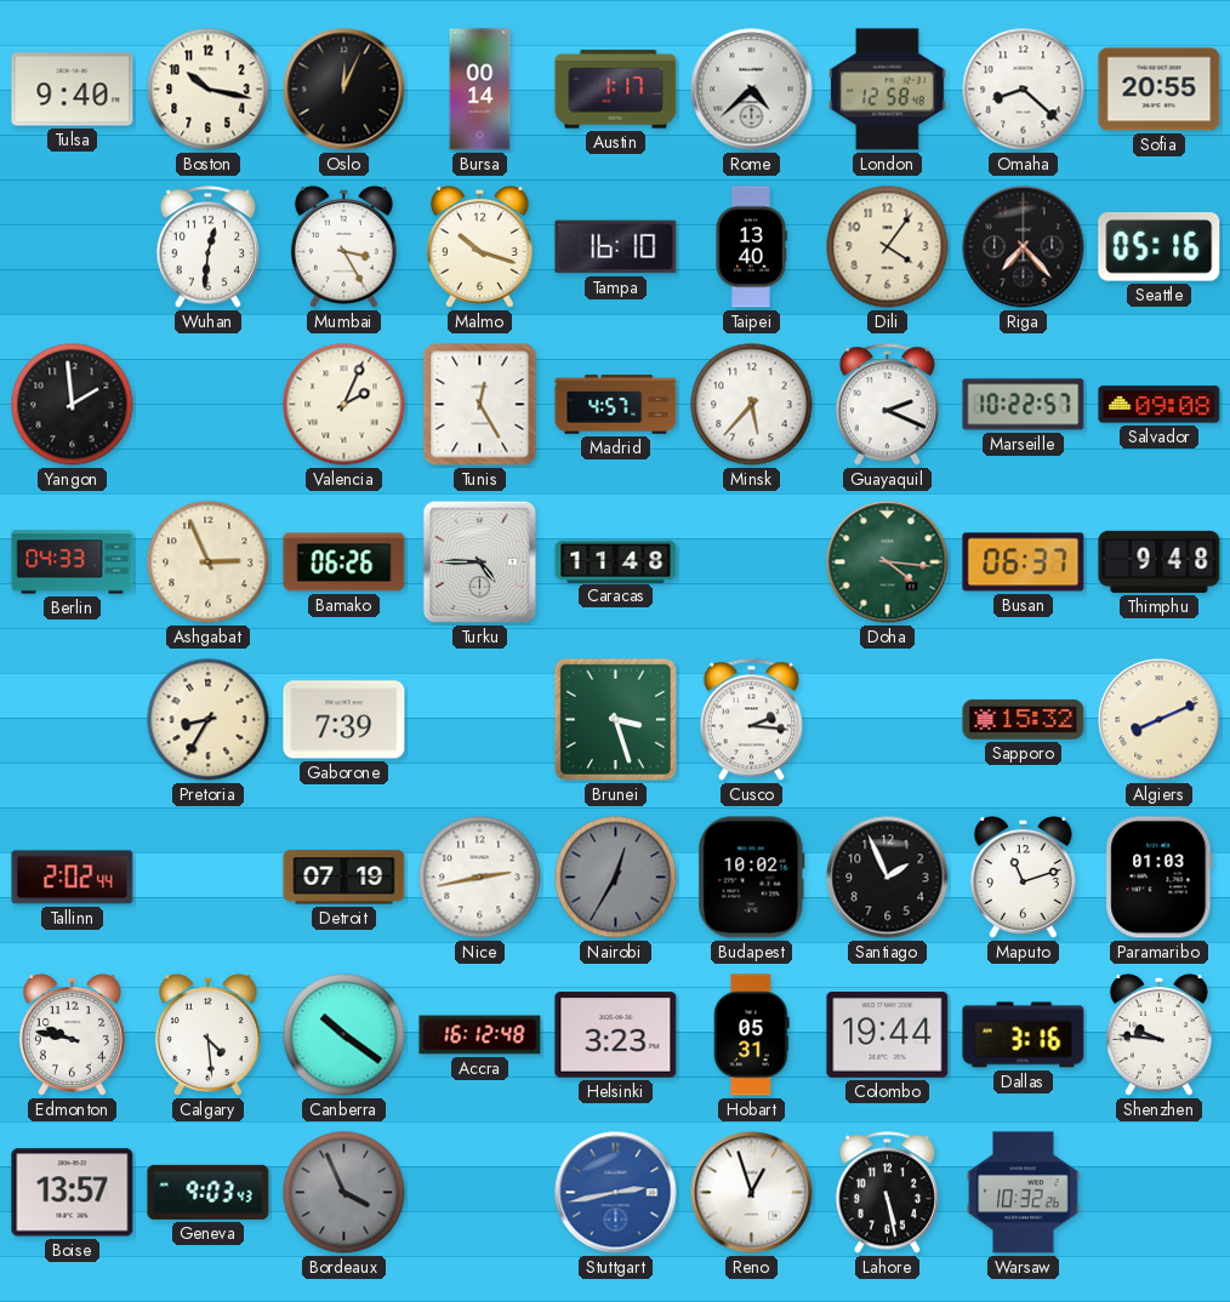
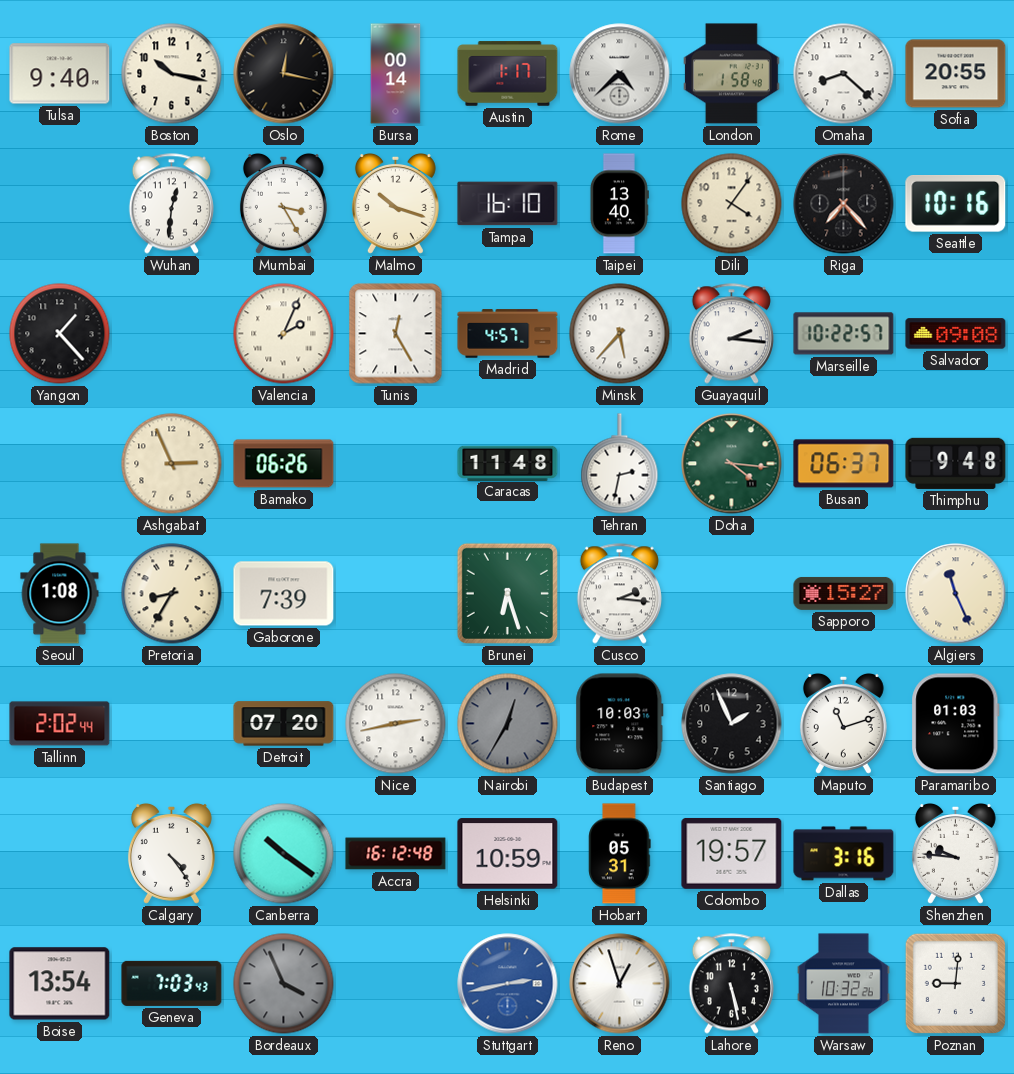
Oslo: 12:04 -> 12:17 (284, 74)
London: 12:58 -> 1:58 (732, 74)
Seattle: 05:16 -> 10:16 (956, 204)
Yangon: 1:59 -> 1:23 (60, 334)
Guayaquil: 2:19 -> 2:16 (731, 334)
Berlin: 04:33 -> none (73, 563)
Turku: 4:45 -> none (480, 563)
Tehran: none -> 2:32 (620, 464)
Seoul: none -> 1:08 (60, 594)
Brunei: 3:27 -> 6:27 (507, 593)
Sapporo: 15:32 -> 15:27 (844, 593)
Algiers: 8:11 -> 11:26 (956, 594)
Detroit: 07:19 -> 07:20 (284, 724)
Budapest: 10:02 -> 10:03 (620, 724)
Edmonton: 9:47 -> none (72, 1034)
Calgary: 4:29 -> 4:24 (171, 853)
Helsinki: 3:23 -> 10:59 (508, 854)
Colombo: 19:44 -> 19:57 (732, 853)
Boise: 13:57 -> 13:54 (60, 984)
Geneva: 9:03 -> 7:03 (172, 983)
Poznan: none -> 9:01 (955, 983)
